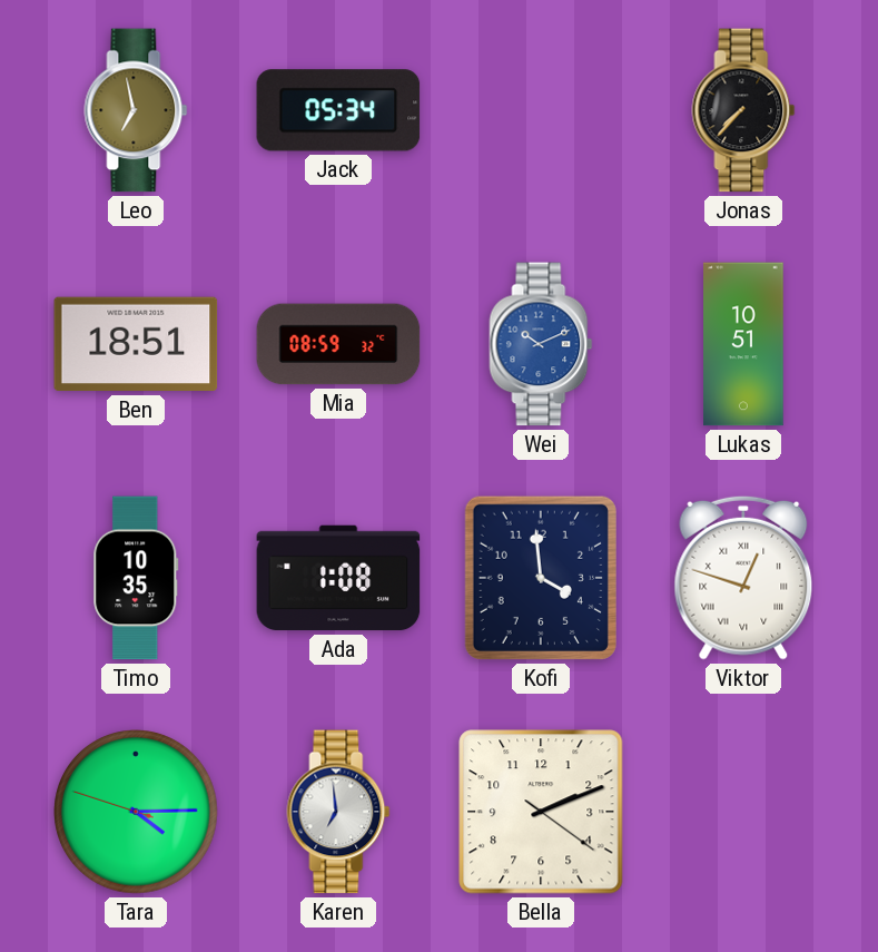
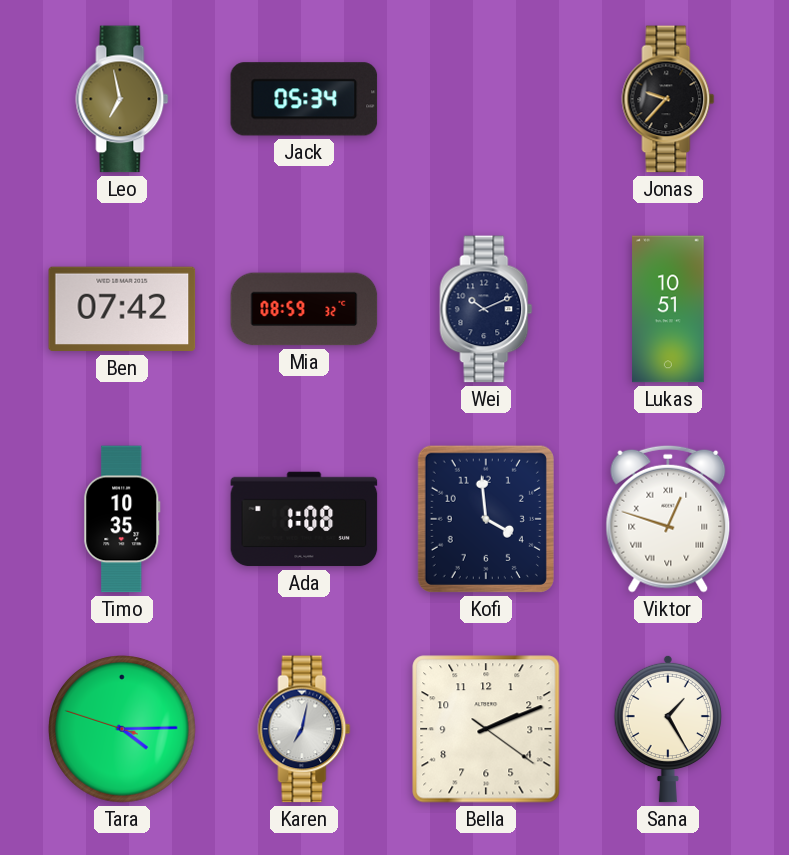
Jonas: 7:37 -> 9:37 (668, 99)
Ben: 18:51 -> 07:42 (122, 309)
Wei dial: blue -> navy (486, 309)
Karen: 6:59 -> 7:02 (304, 729)
Sana: none -> 1:25 (668, 729)
